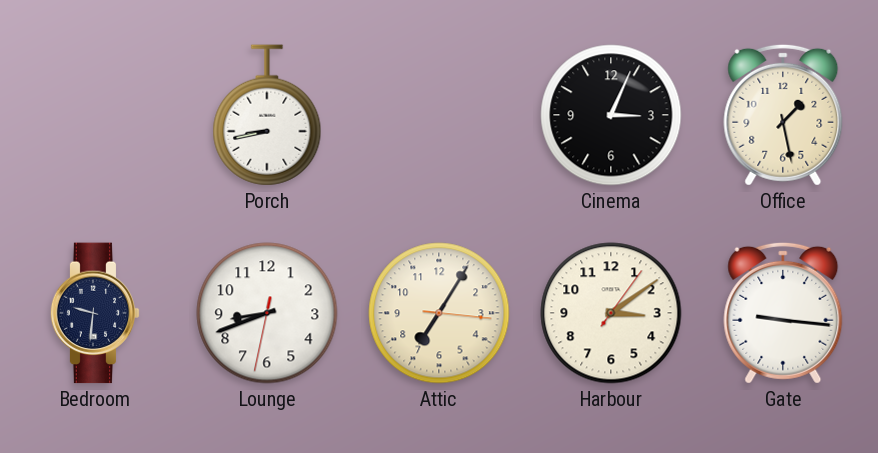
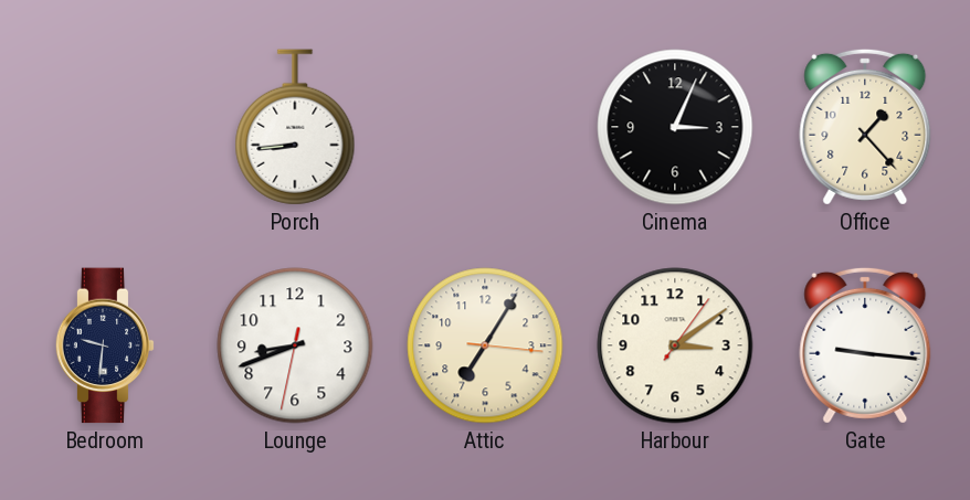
Porch: 8:43 -> 8:44 (295, 127)
Office: 1:28 -> 1:23 (865, 127)
